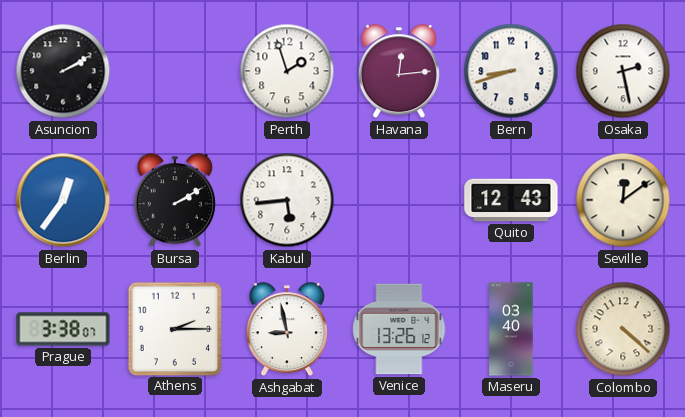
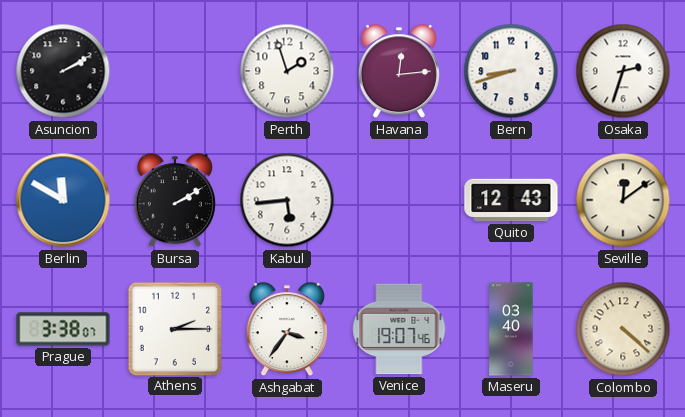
Osaka: 2:28 -> 2:33 (623, 71)
Berlin: 12:36 -> 11:50 (63, 200)
Ashgabat: 8:58 -> 3:36 (287, 330)
Venice: 13:26 -> 19:07 (399, 329)
